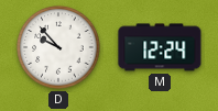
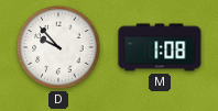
M: 12:24 -> 1:08 (160, 47)
